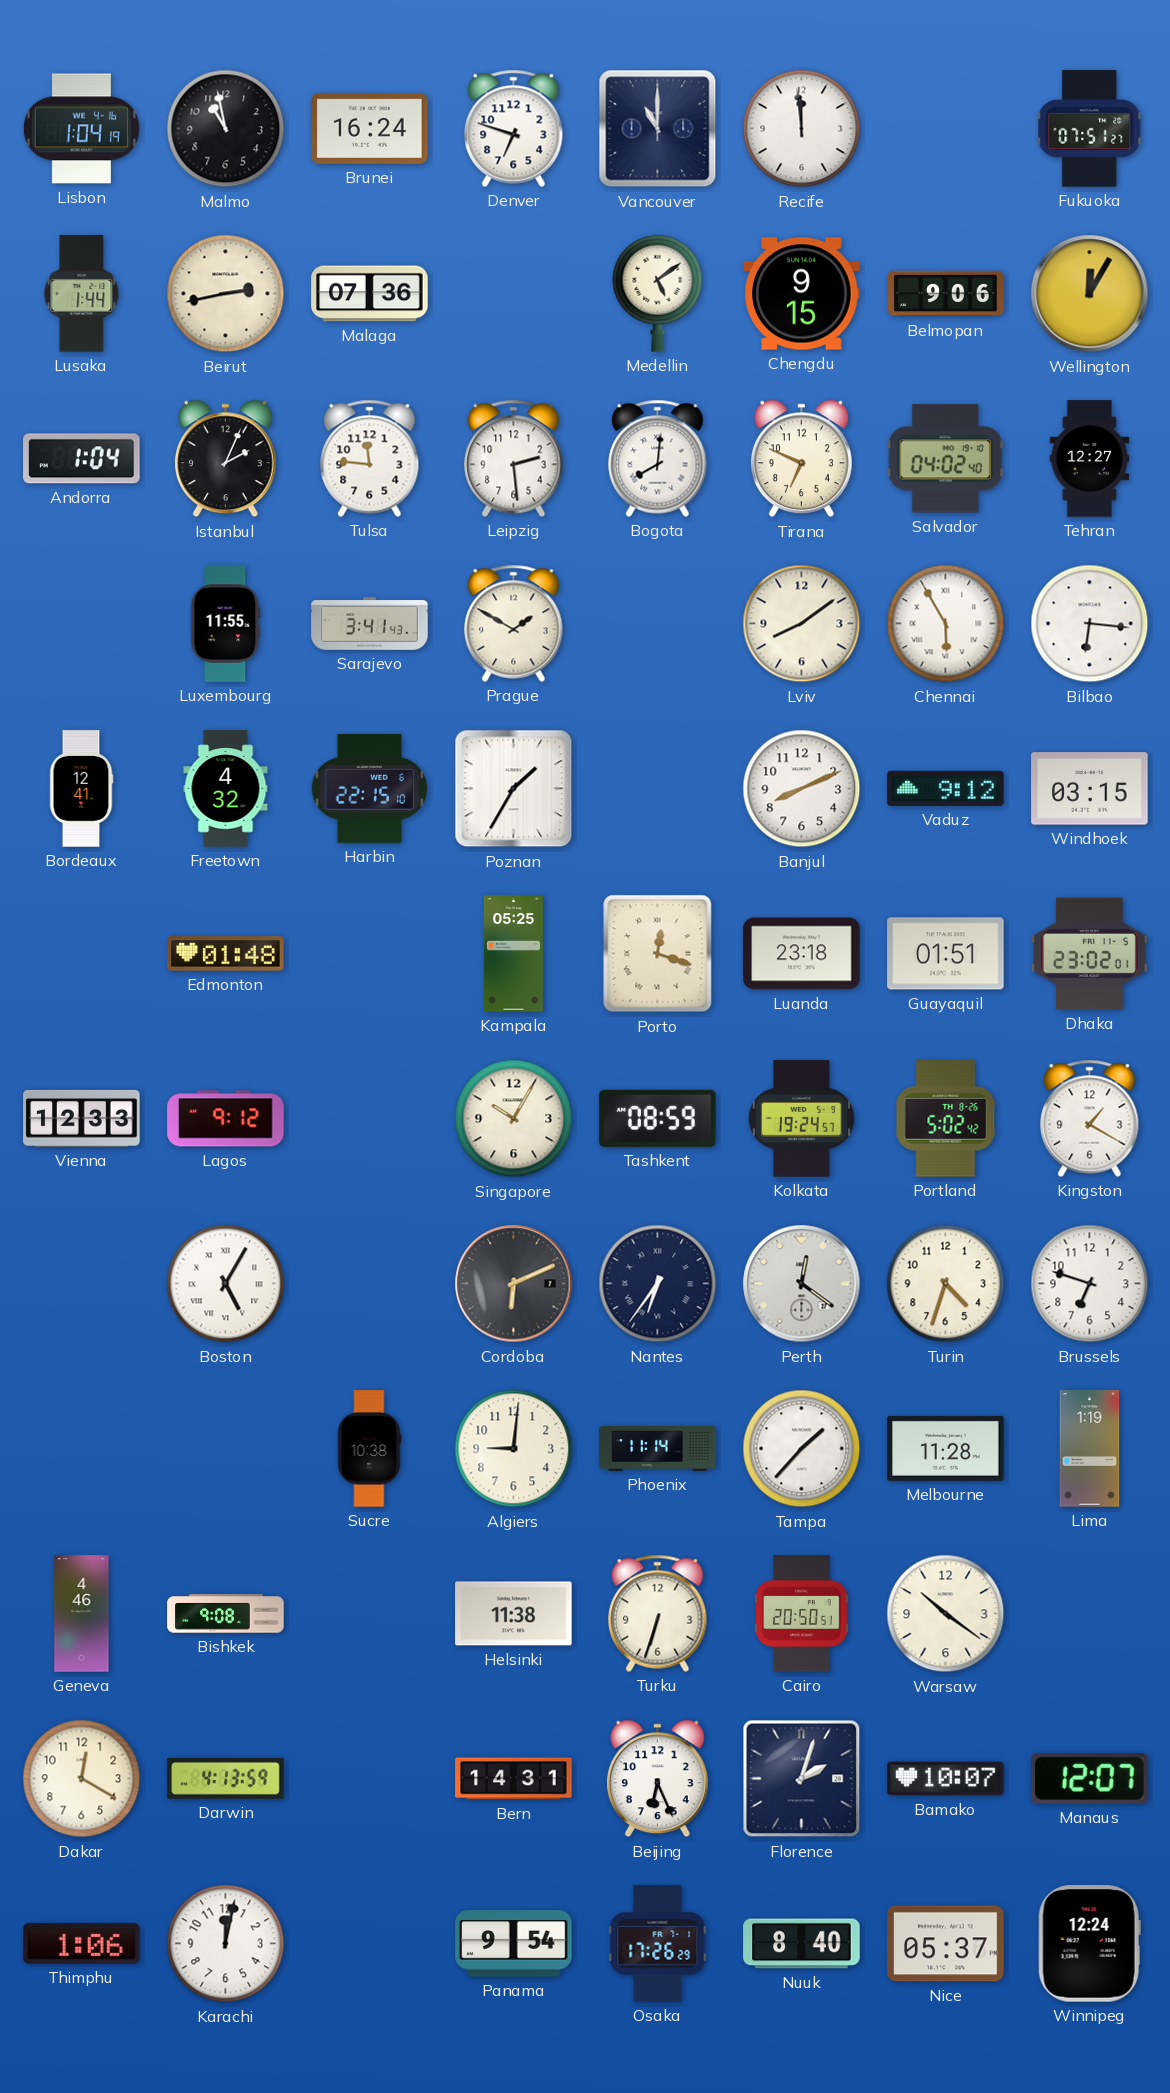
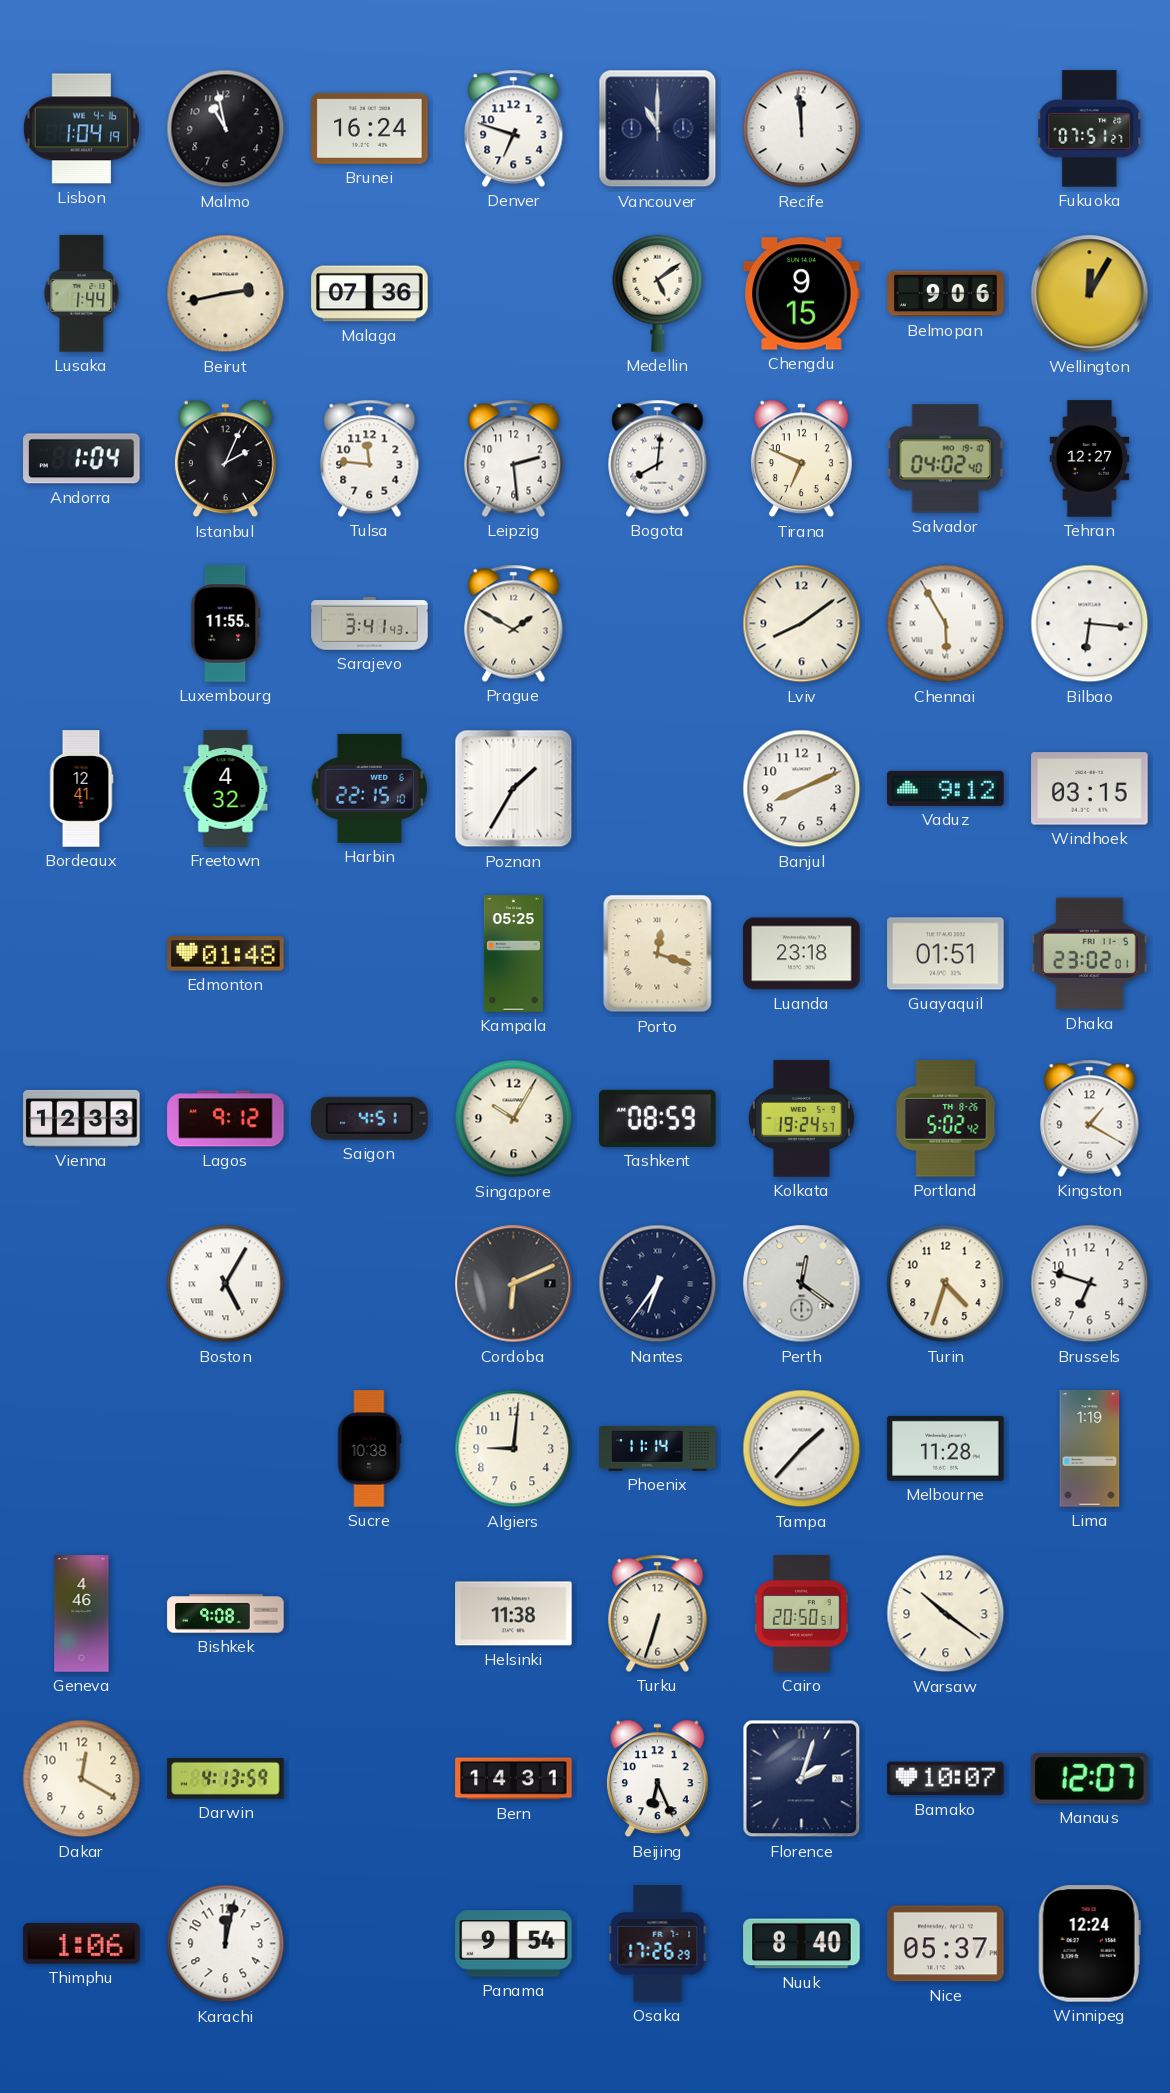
Saigon: none -> 4:51 (370, 1118)
